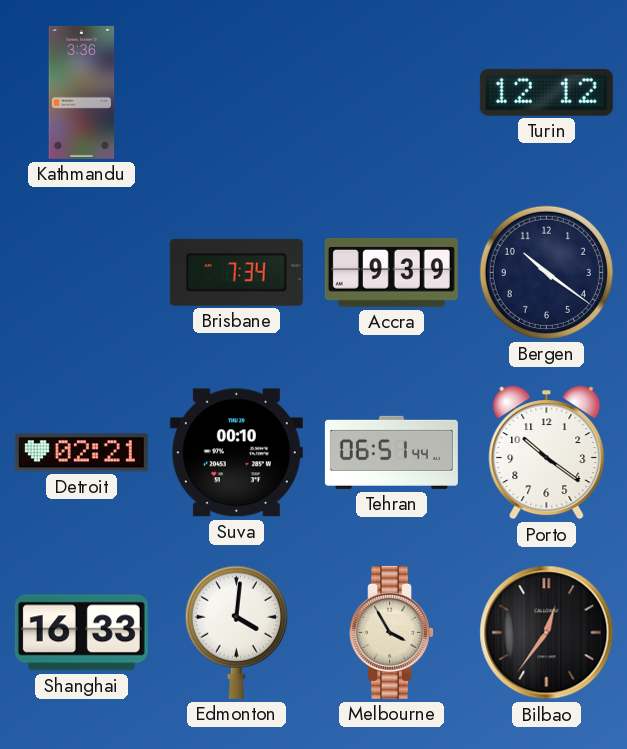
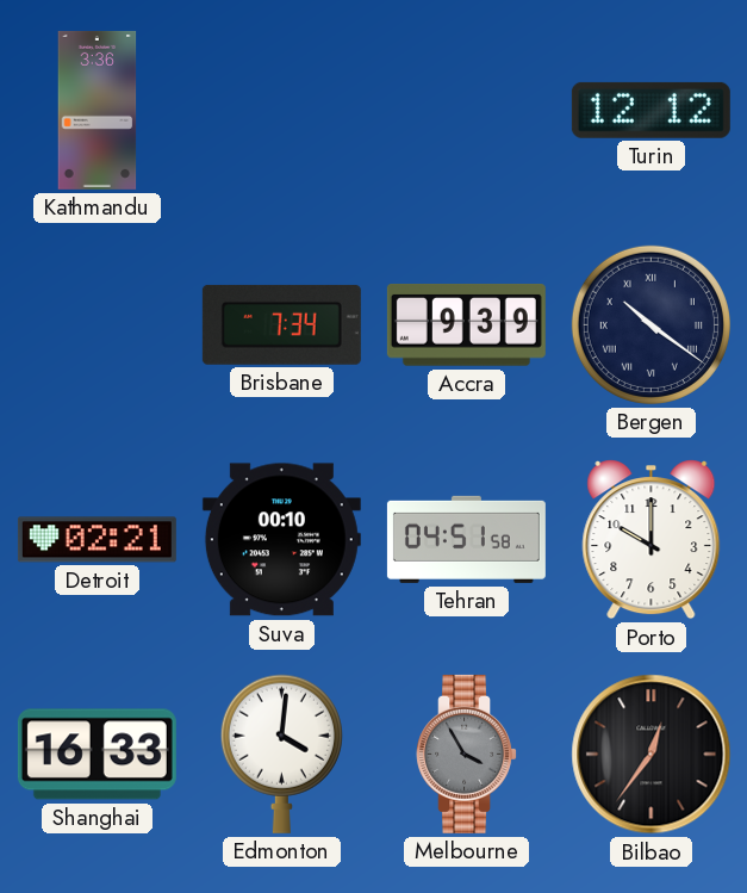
Bergen numerals: Arabic -> Roman (650, 324)
Tehran: 06:51 -> 04:51 (466, 539)
Porto: 10:21 -> 10:00 (652, 540)
Melbourne dial: cream -> grey (467, 754)
